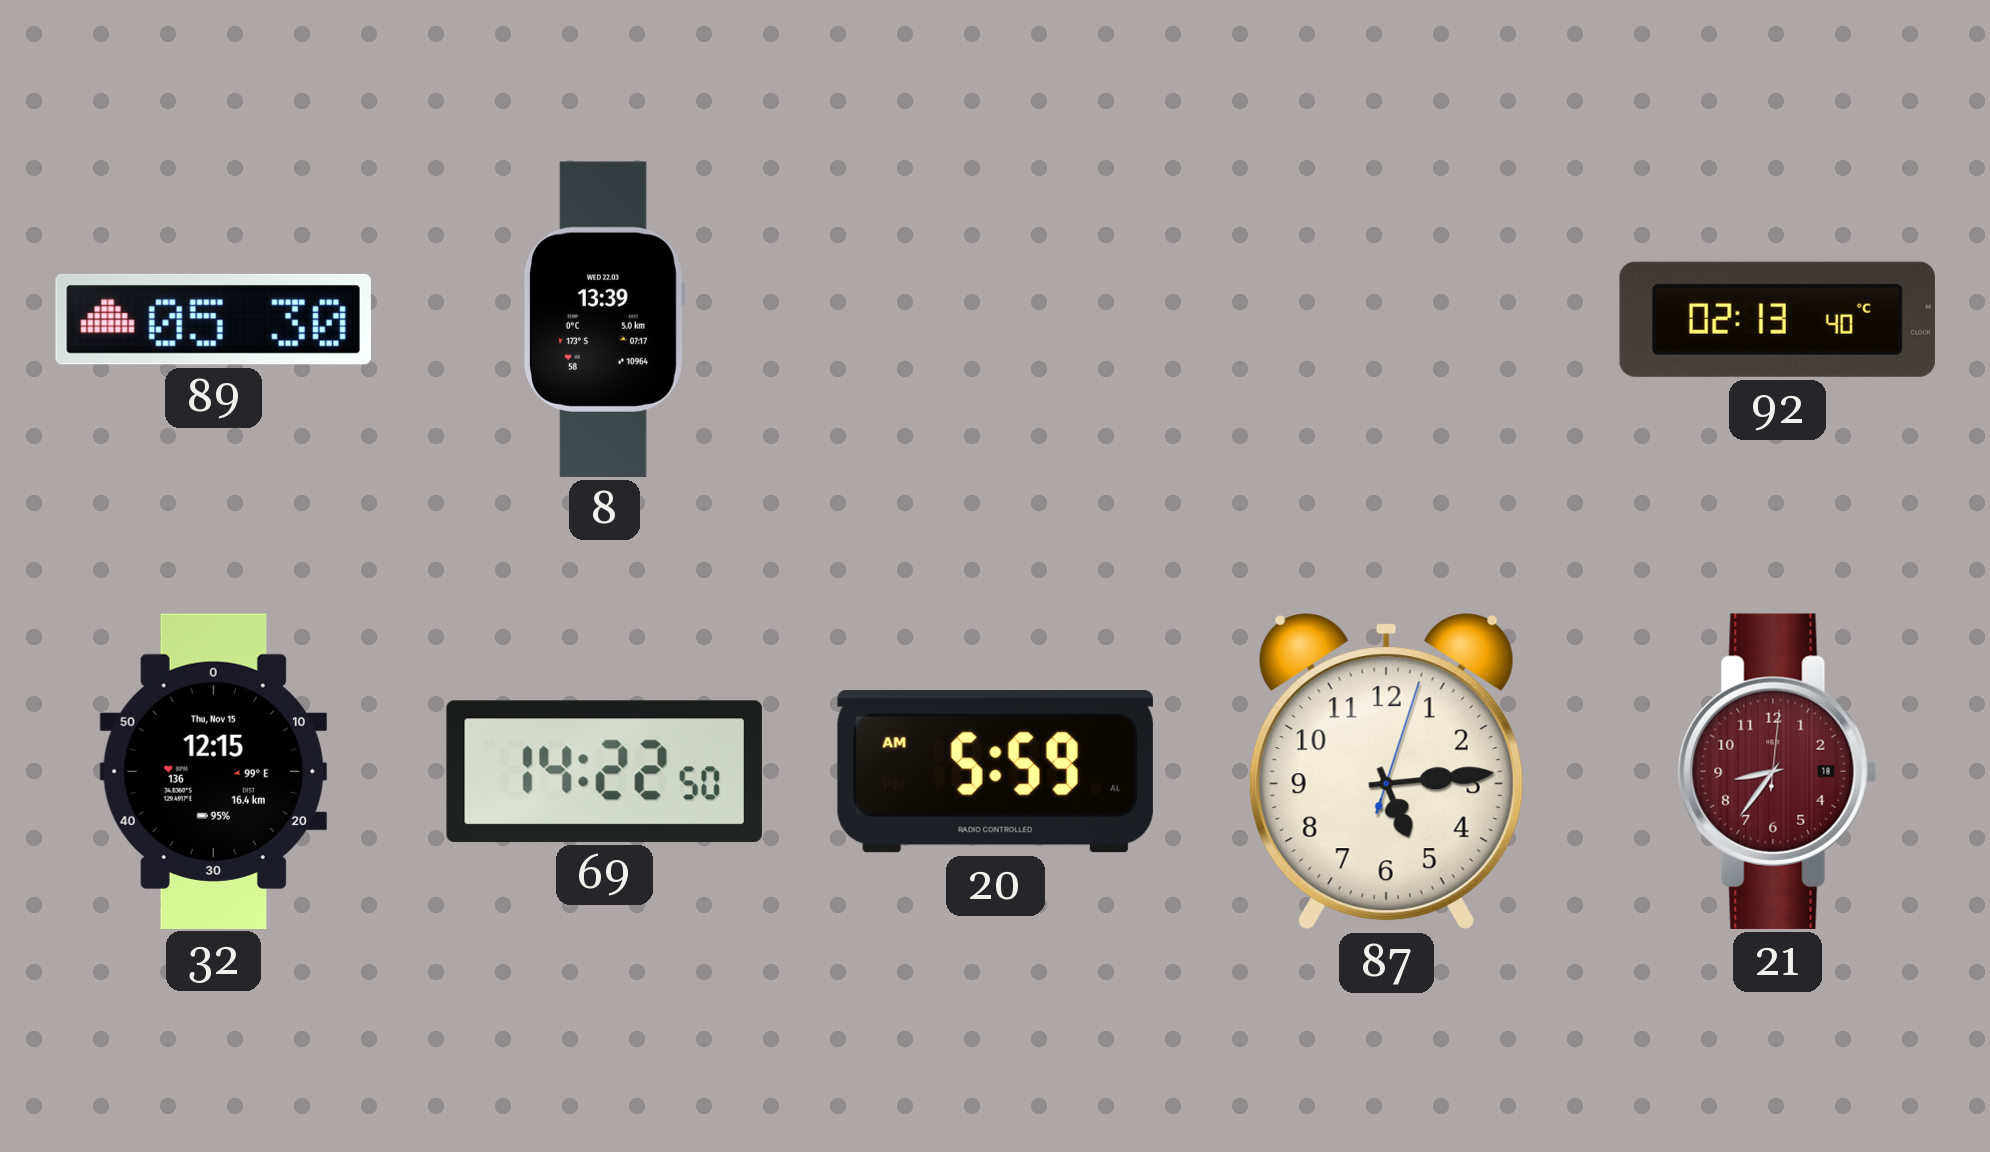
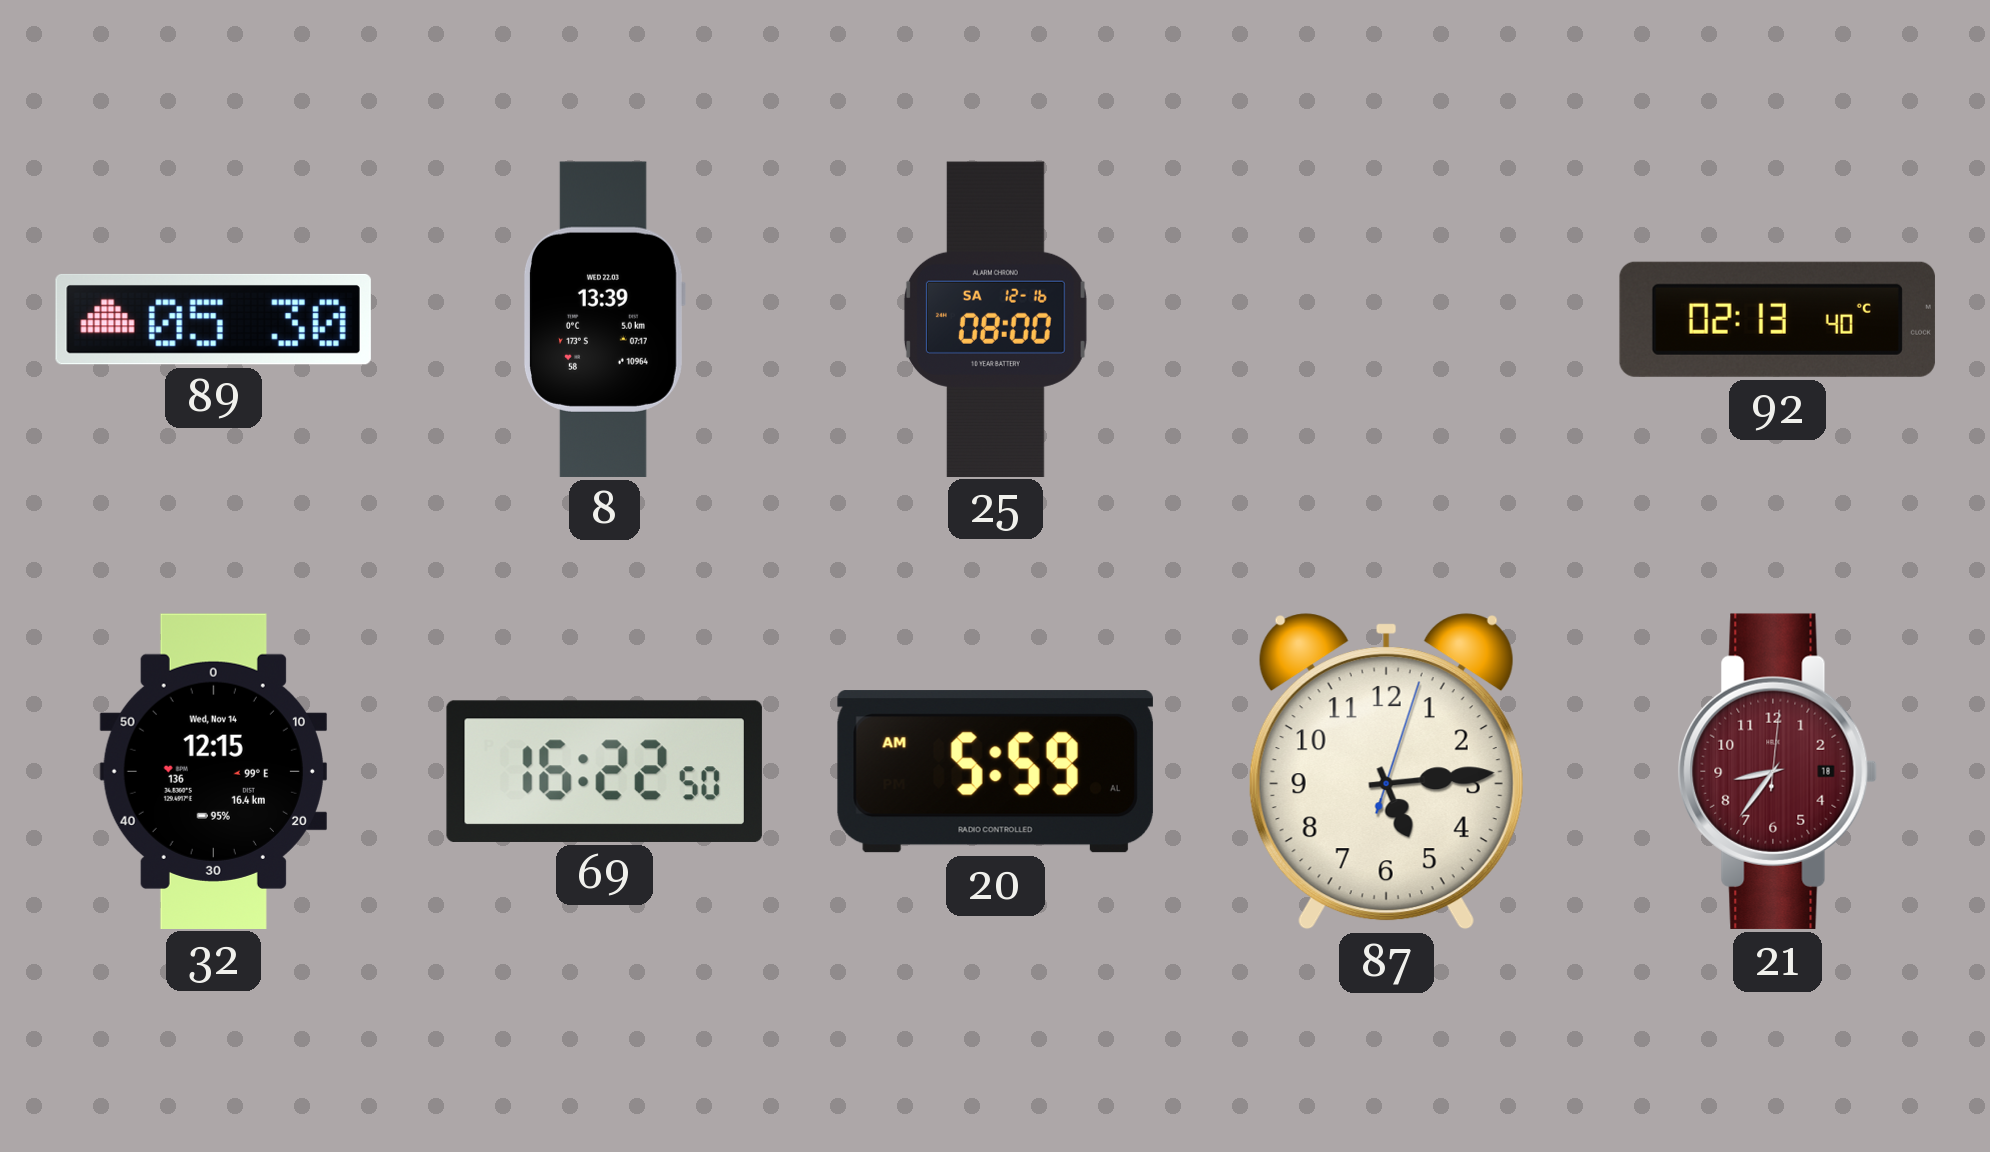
25: none -> 08:00 (995, 319)
32 date: Thu, Nov 15 -> Wed, Nov 14 (213, 771)
69: 14:22 -> 16:22 (604, 771)
